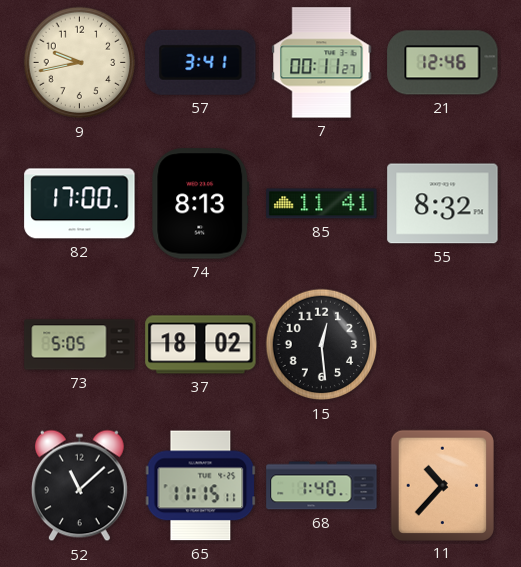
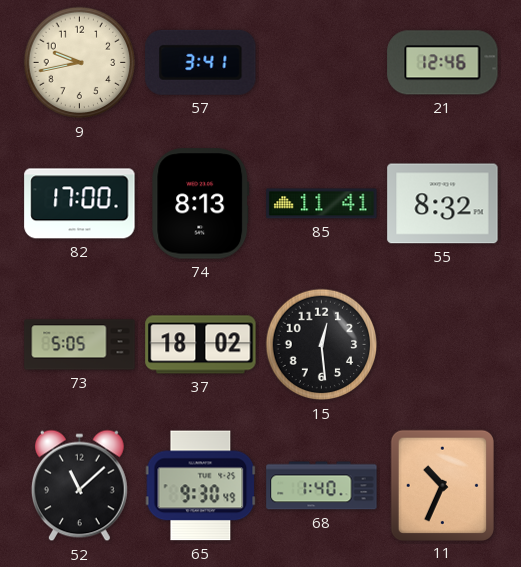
7: 00:11 -> none (322, 63)
65: 11:15 -> 9:30 (201, 486)
11: 10:37 -> 10:34 (442, 485)
